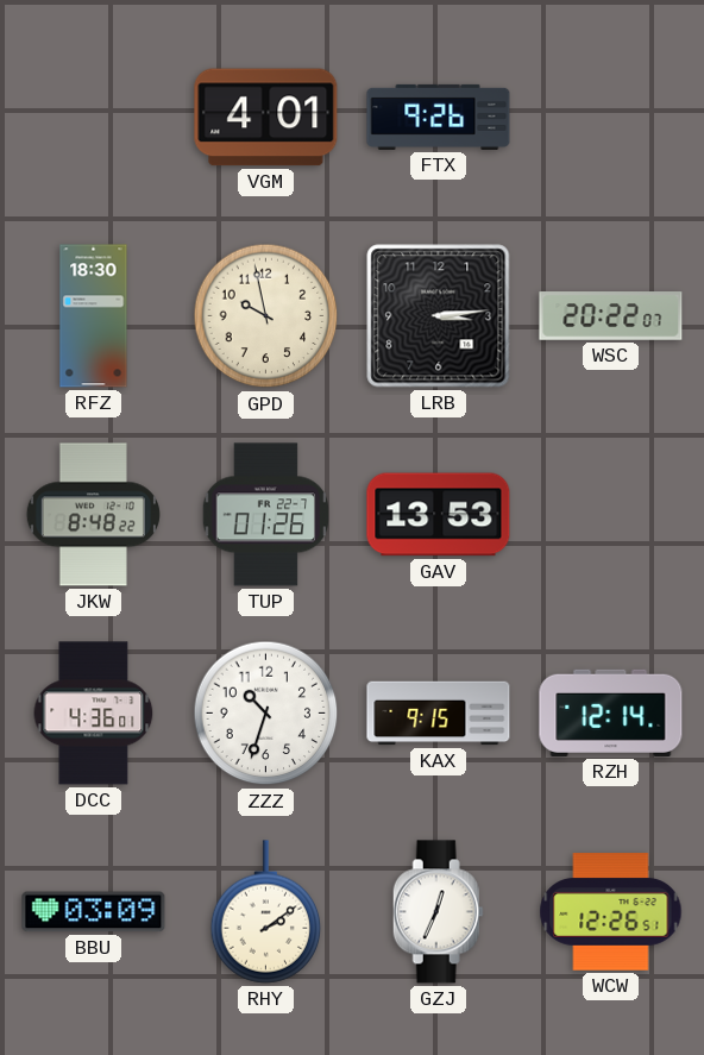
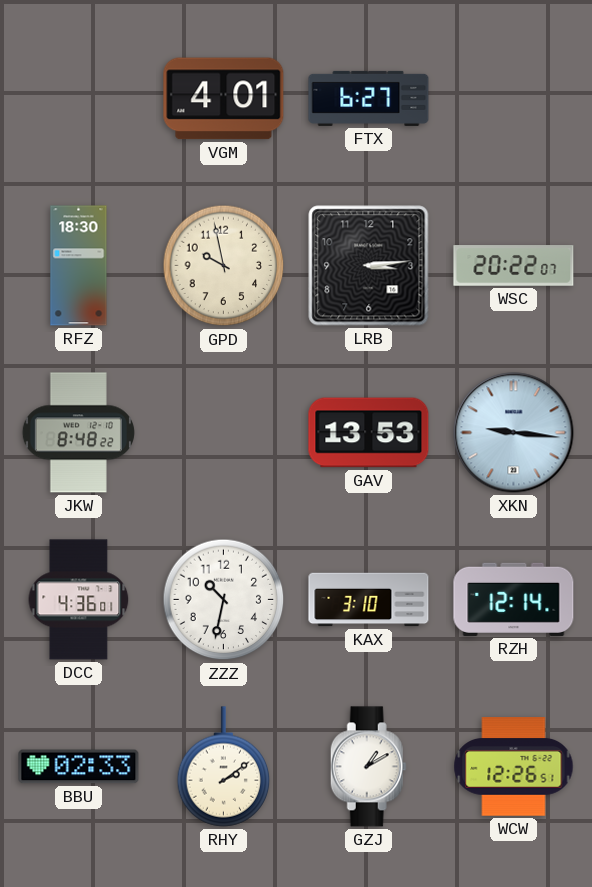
FTX: 9:26 -> 6:27 (369, 98)
TUP: 01:26 -> none (265, 515)
XKN: none -> 9:16 (514, 433)
ZZZ: 10:33 -> 10:32 (224, 600)
KAX: 9:15 -> 3:10 (369, 600)
BBU: 03:09 -> 02:33 (79, 767)
GZJ: 12:34 -> 1:10 (368, 767)
